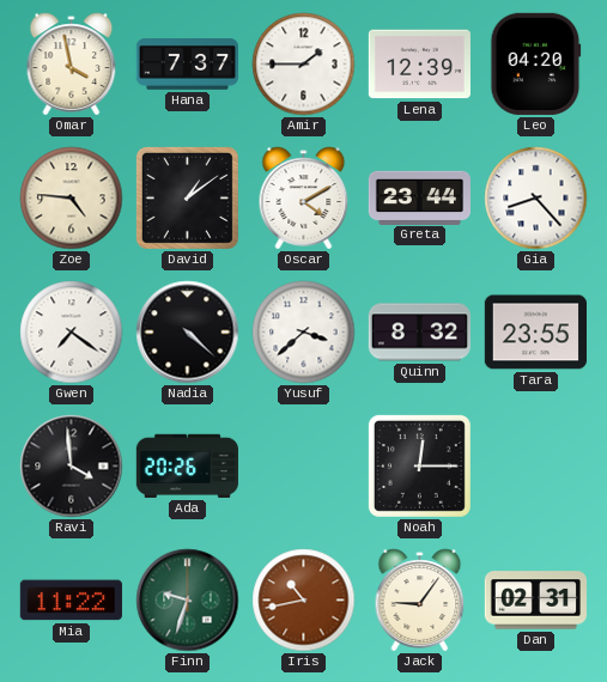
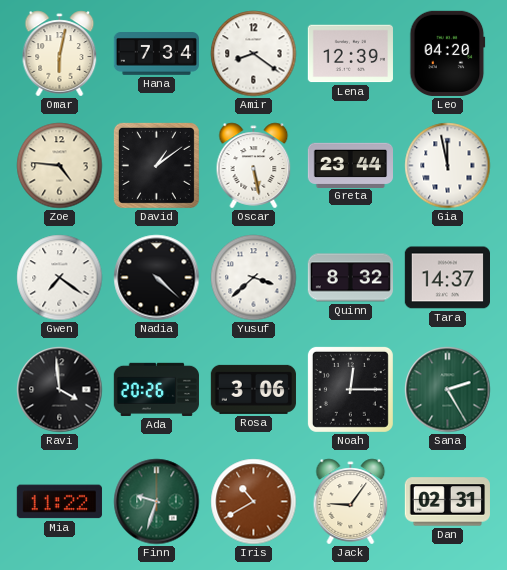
Omar: 3:58 -> 6:02 (60, 54)
Hana: 7:37 -> 7:34 (156, 54)
Amir: 1:45 -> 8:21 (254, 54)
Oscar: 4:10 -> 5:28 (254, 166)
Gia: 8:23 -> 11:58 (448, 166)
Tara: 23:55 -> 14:37 (447, 278)
Rosa: none -> 3:06 (253, 389)
Sana: none -> 2:25 (448, 390)
Iris: 10:43 -> 10:40 (254, 502)
